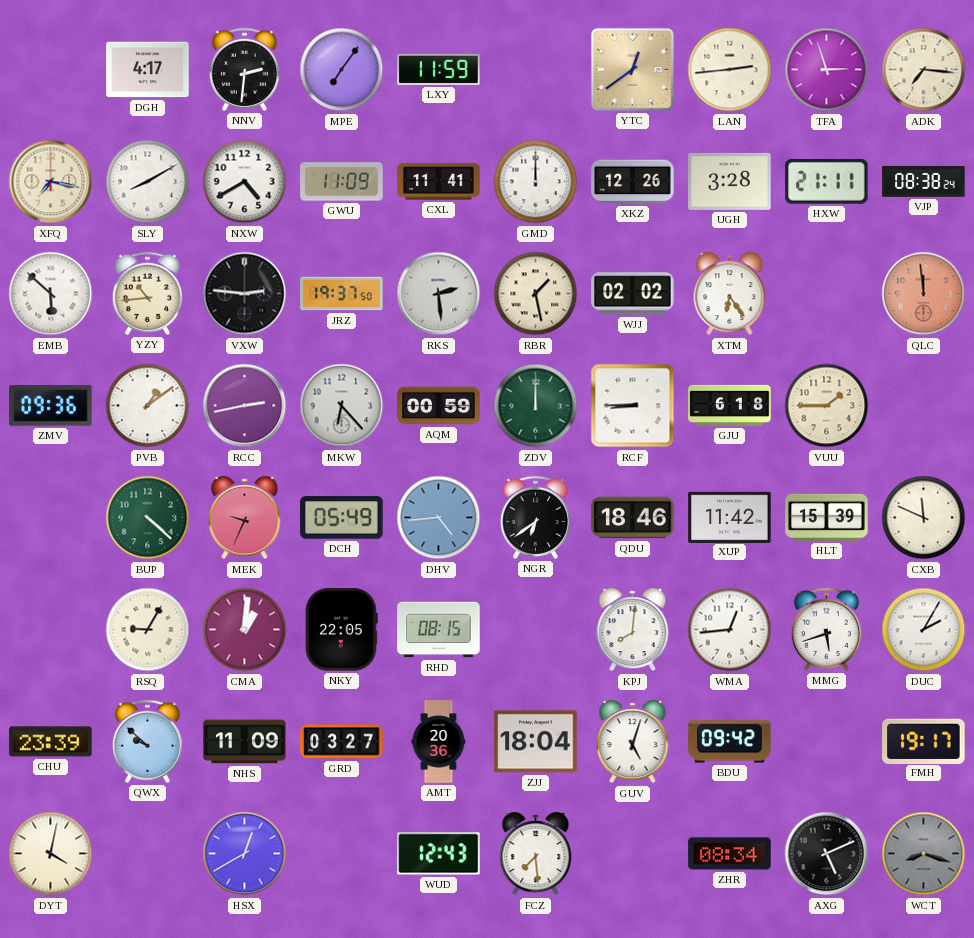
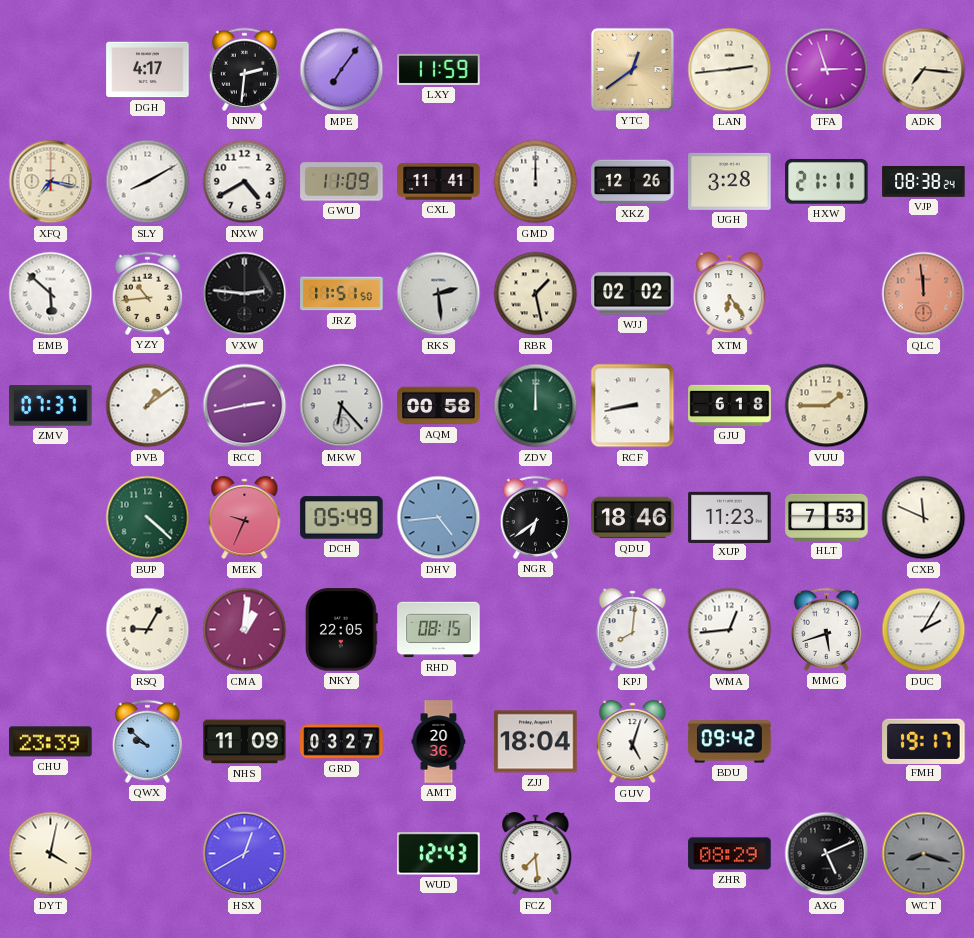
JRZ: 19:37 -> 11:51 (342, 294)
ZMV: 09:36 -> 07:37 (51, 406)
AQM: 00:59 -> 00:58 (439, 406)
RCF: 8:45 -> 8:43 (633, 406)
XUP: 11:42 -> 11:23 (730, 517)
HLT: 15:39 -> 7:53 (827, 517)
ZHR: 08:34 -> 08:29 (730, 854)
